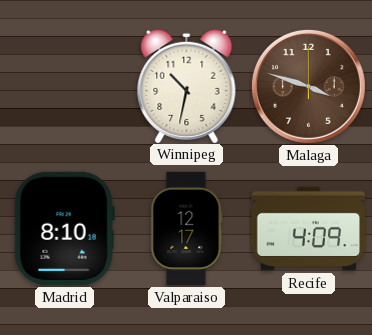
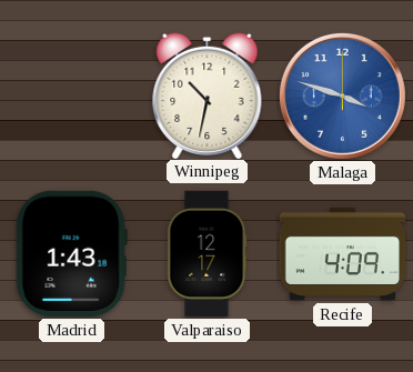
Malaga dial: brown -> blue (342, 95)
Madrid: 8:10 -> 1:43 (71, 253)
